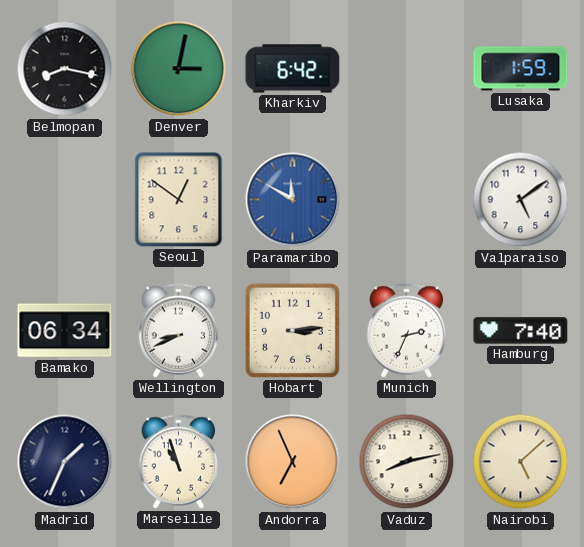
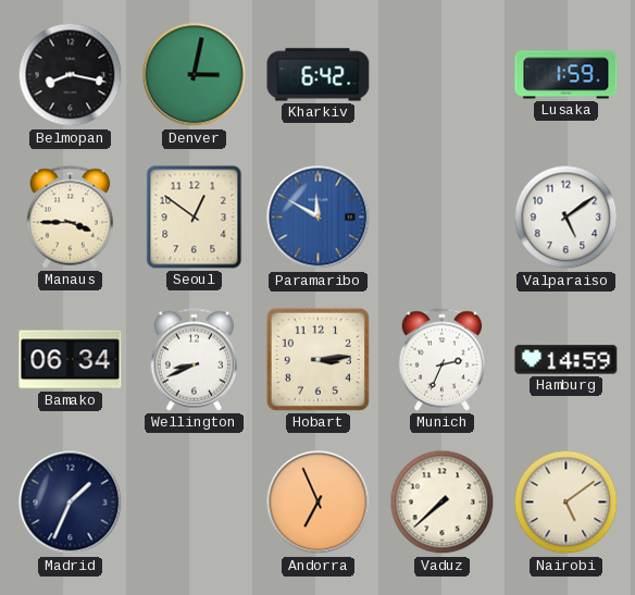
Manaus: none -> 3:45 (71, 218)
Hamburg: 7:40 -> 14:59 (566, 360)
Marseille: 10:57 -> none (179, 462)
Vaduz: 8:13 -> 7:38 (443, 503)
Nairobi: 5:08 -> 5:09 (566, 503)
